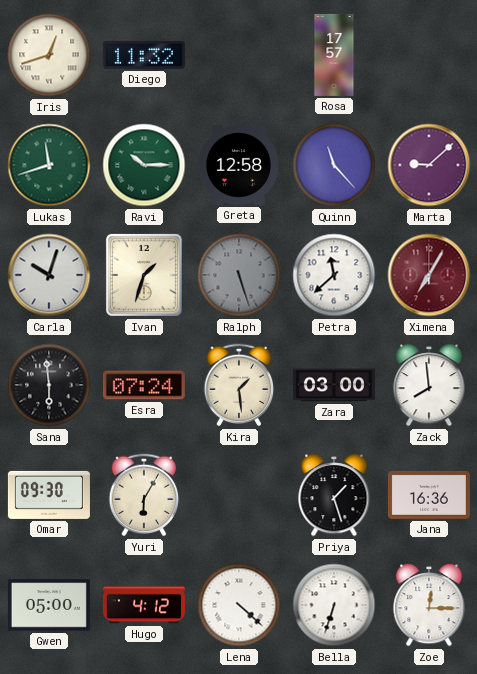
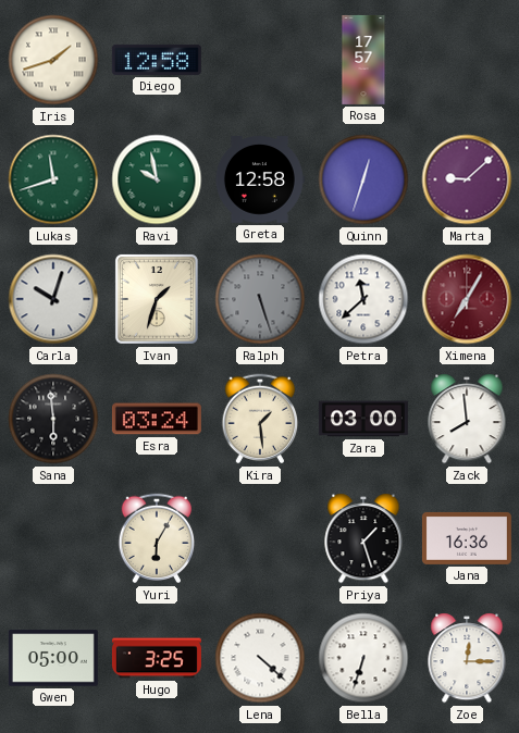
Iris: 12:42 -> 1:42 (53, 60)
Diego: 11:32 -> 12:58 (157, 60)
Ravi: 10:15 -> 9:58 (157, 179)
Quinn: 11:23 -> 12:33 (363, 179)
Esra: 07:24 -> 03:24 (157, 419)
Omar: 09:30 -> none (49, 495)
Hugo: 4:12 -> 3:25 (157, 658)
